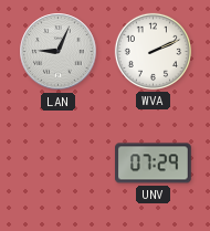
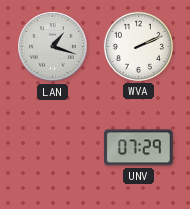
LAN: 9:04 -> 1:18 (53, 47)
